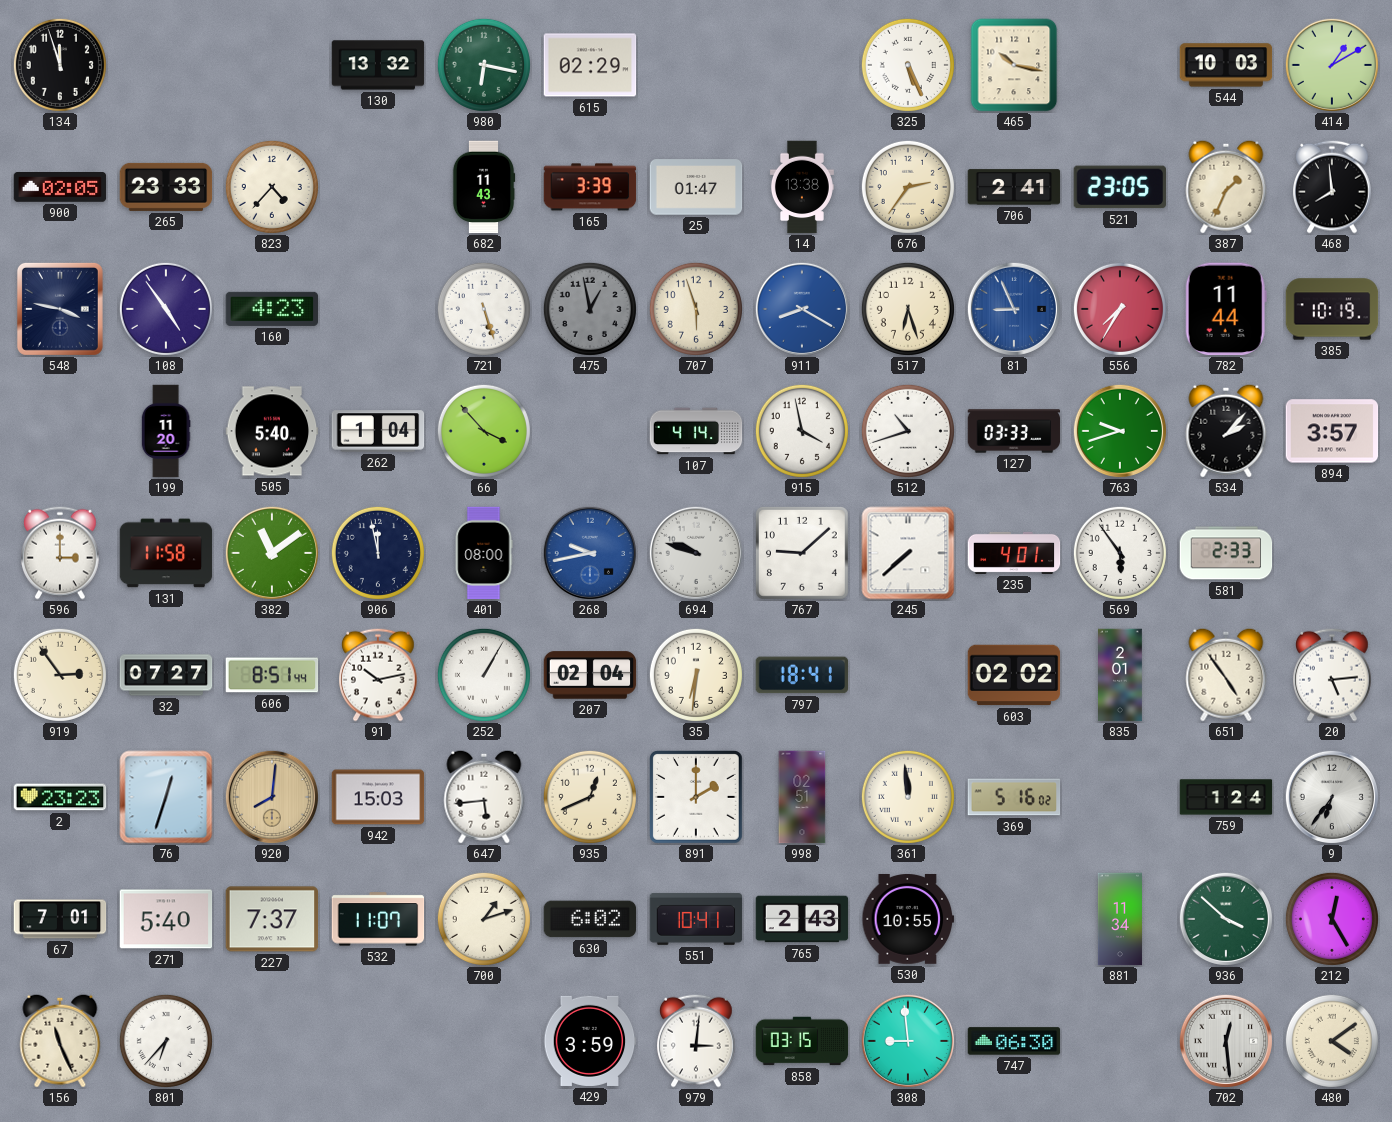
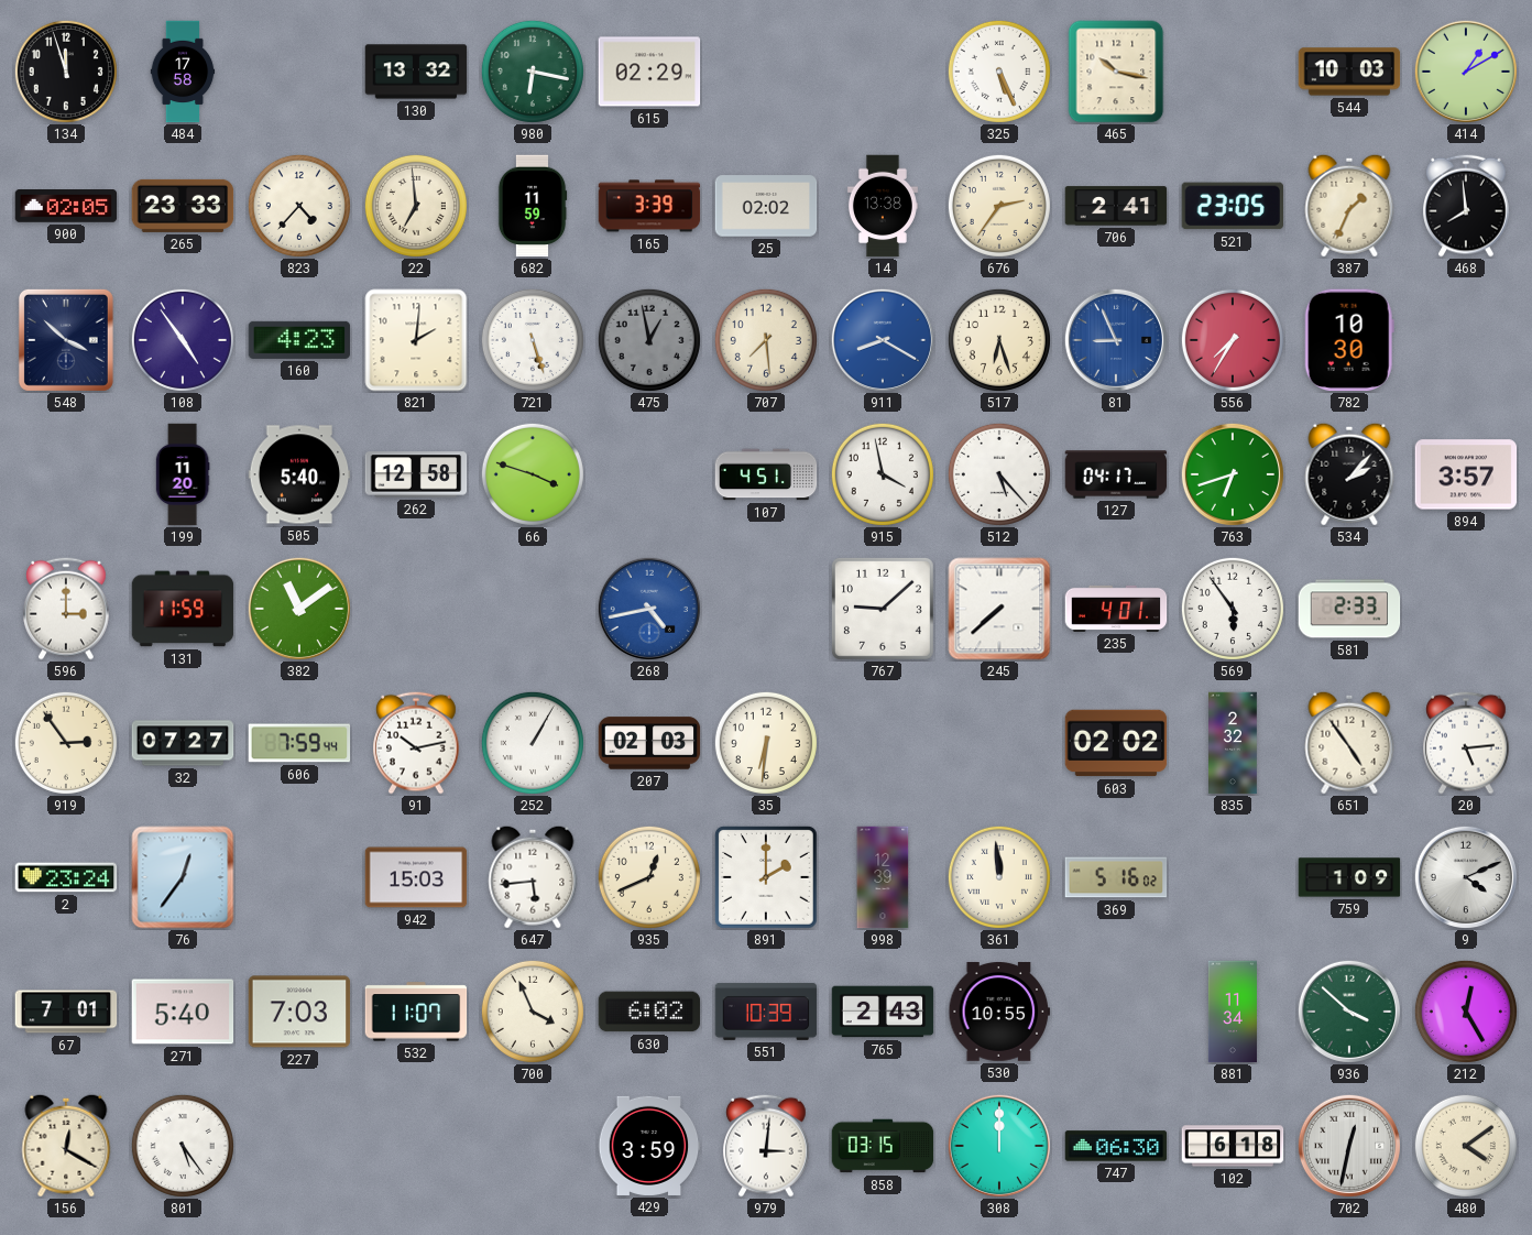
484: none -> 17:58 (183, 72)
22: none -> 6:59 (416, 206)
682: 11:43 -> 11:59 (533, 206)
25: 01:47 -> 02:02 (766, 206)
548: 3:47 -> 3:52 (66, 340)
821: none -> 2:01 (416, 340)
707: 5:57 -> 7:29 (766, 340)
782: 11:44 -> 10:30 (1349, 340)
385: 10:19 -> none (1332, 309)
262: 1:04 -> 12:58 (416, 474)
66: 3:53 -> 3:48 (533, 474)
107: 4:14 -> 4:51 (766, 474)
512: 10:42 -> 5:23 (999, 474)
127: 03:33 -> 04:17 (1116, 474)
763: 9:42 -> 6:42 (1233, 474)
131: 11:58 -> 11:59 (183, 609)
906: 11:58 -> none (378, 553)
401: 08:00 -> none (484, 553)
268: 9:43 -> 4:43 (649, 609)
694: 9:48 -> none (696, 553)
606: 8:51 -> 7:59 (299, 743)
207: 02:04 -> 02:03 (649, 743)
797: 18:41 -> none (802, 675)
835: 2:01 -> 2:32 (1233, 743)
2: 23:23 -> 23:24 (66, 877)
76: 12:33 -> 12:36 (183, 877)
920: 8:01 -> none (272, 797)
998: 02:51 -> 12:39 (883, 877)
759: 1:24 -> 1:09 (1349, 877)
9: 6:36 -> 4:11 (1466, 877)
227: 7:37 -> 7:03 (299, 1012)
700: 1:12 -> 3:56 (533, 1012)
551: 10:41 -> 10:39 (766, 1012)
156: 11:26 -> 12:20 (66, 1146)
801: 6:37 -> 5:24 (183, 1146)
308: 8:59 -> 12:00 (999, 1146)
102: none -> 6:18 (1233, 1146)
702: 12:29 -> 12:32 (1349, 1146)
